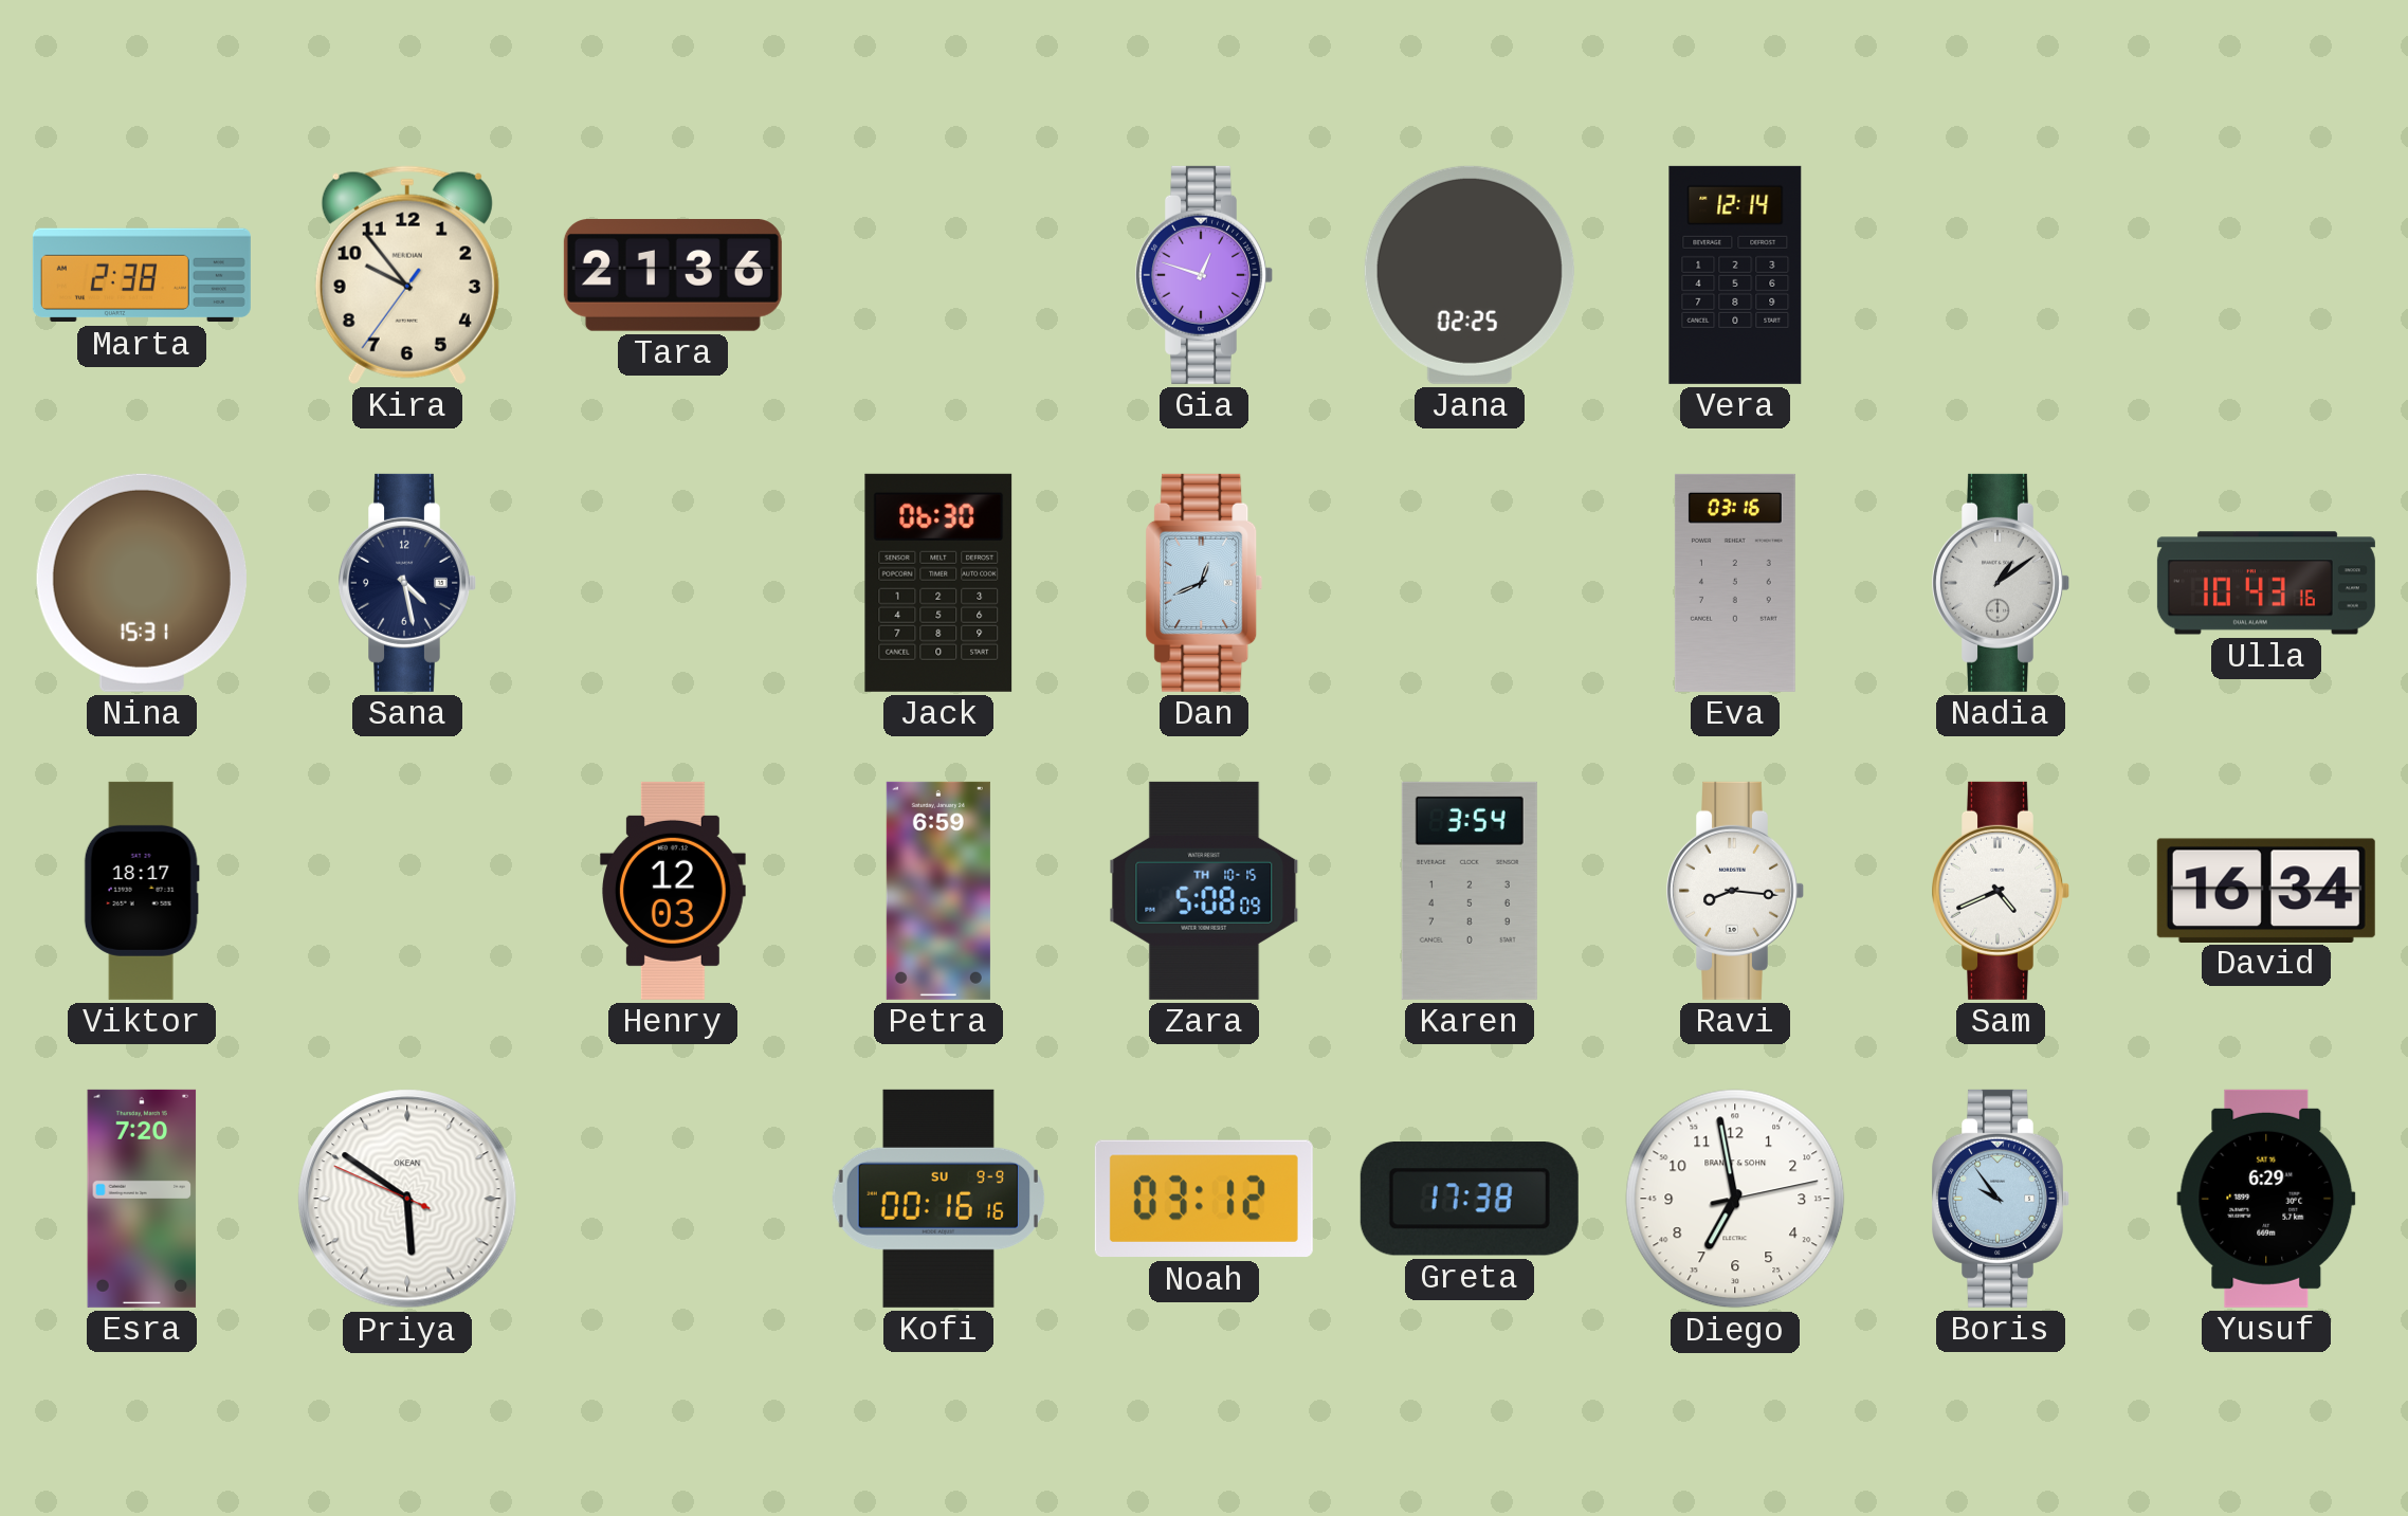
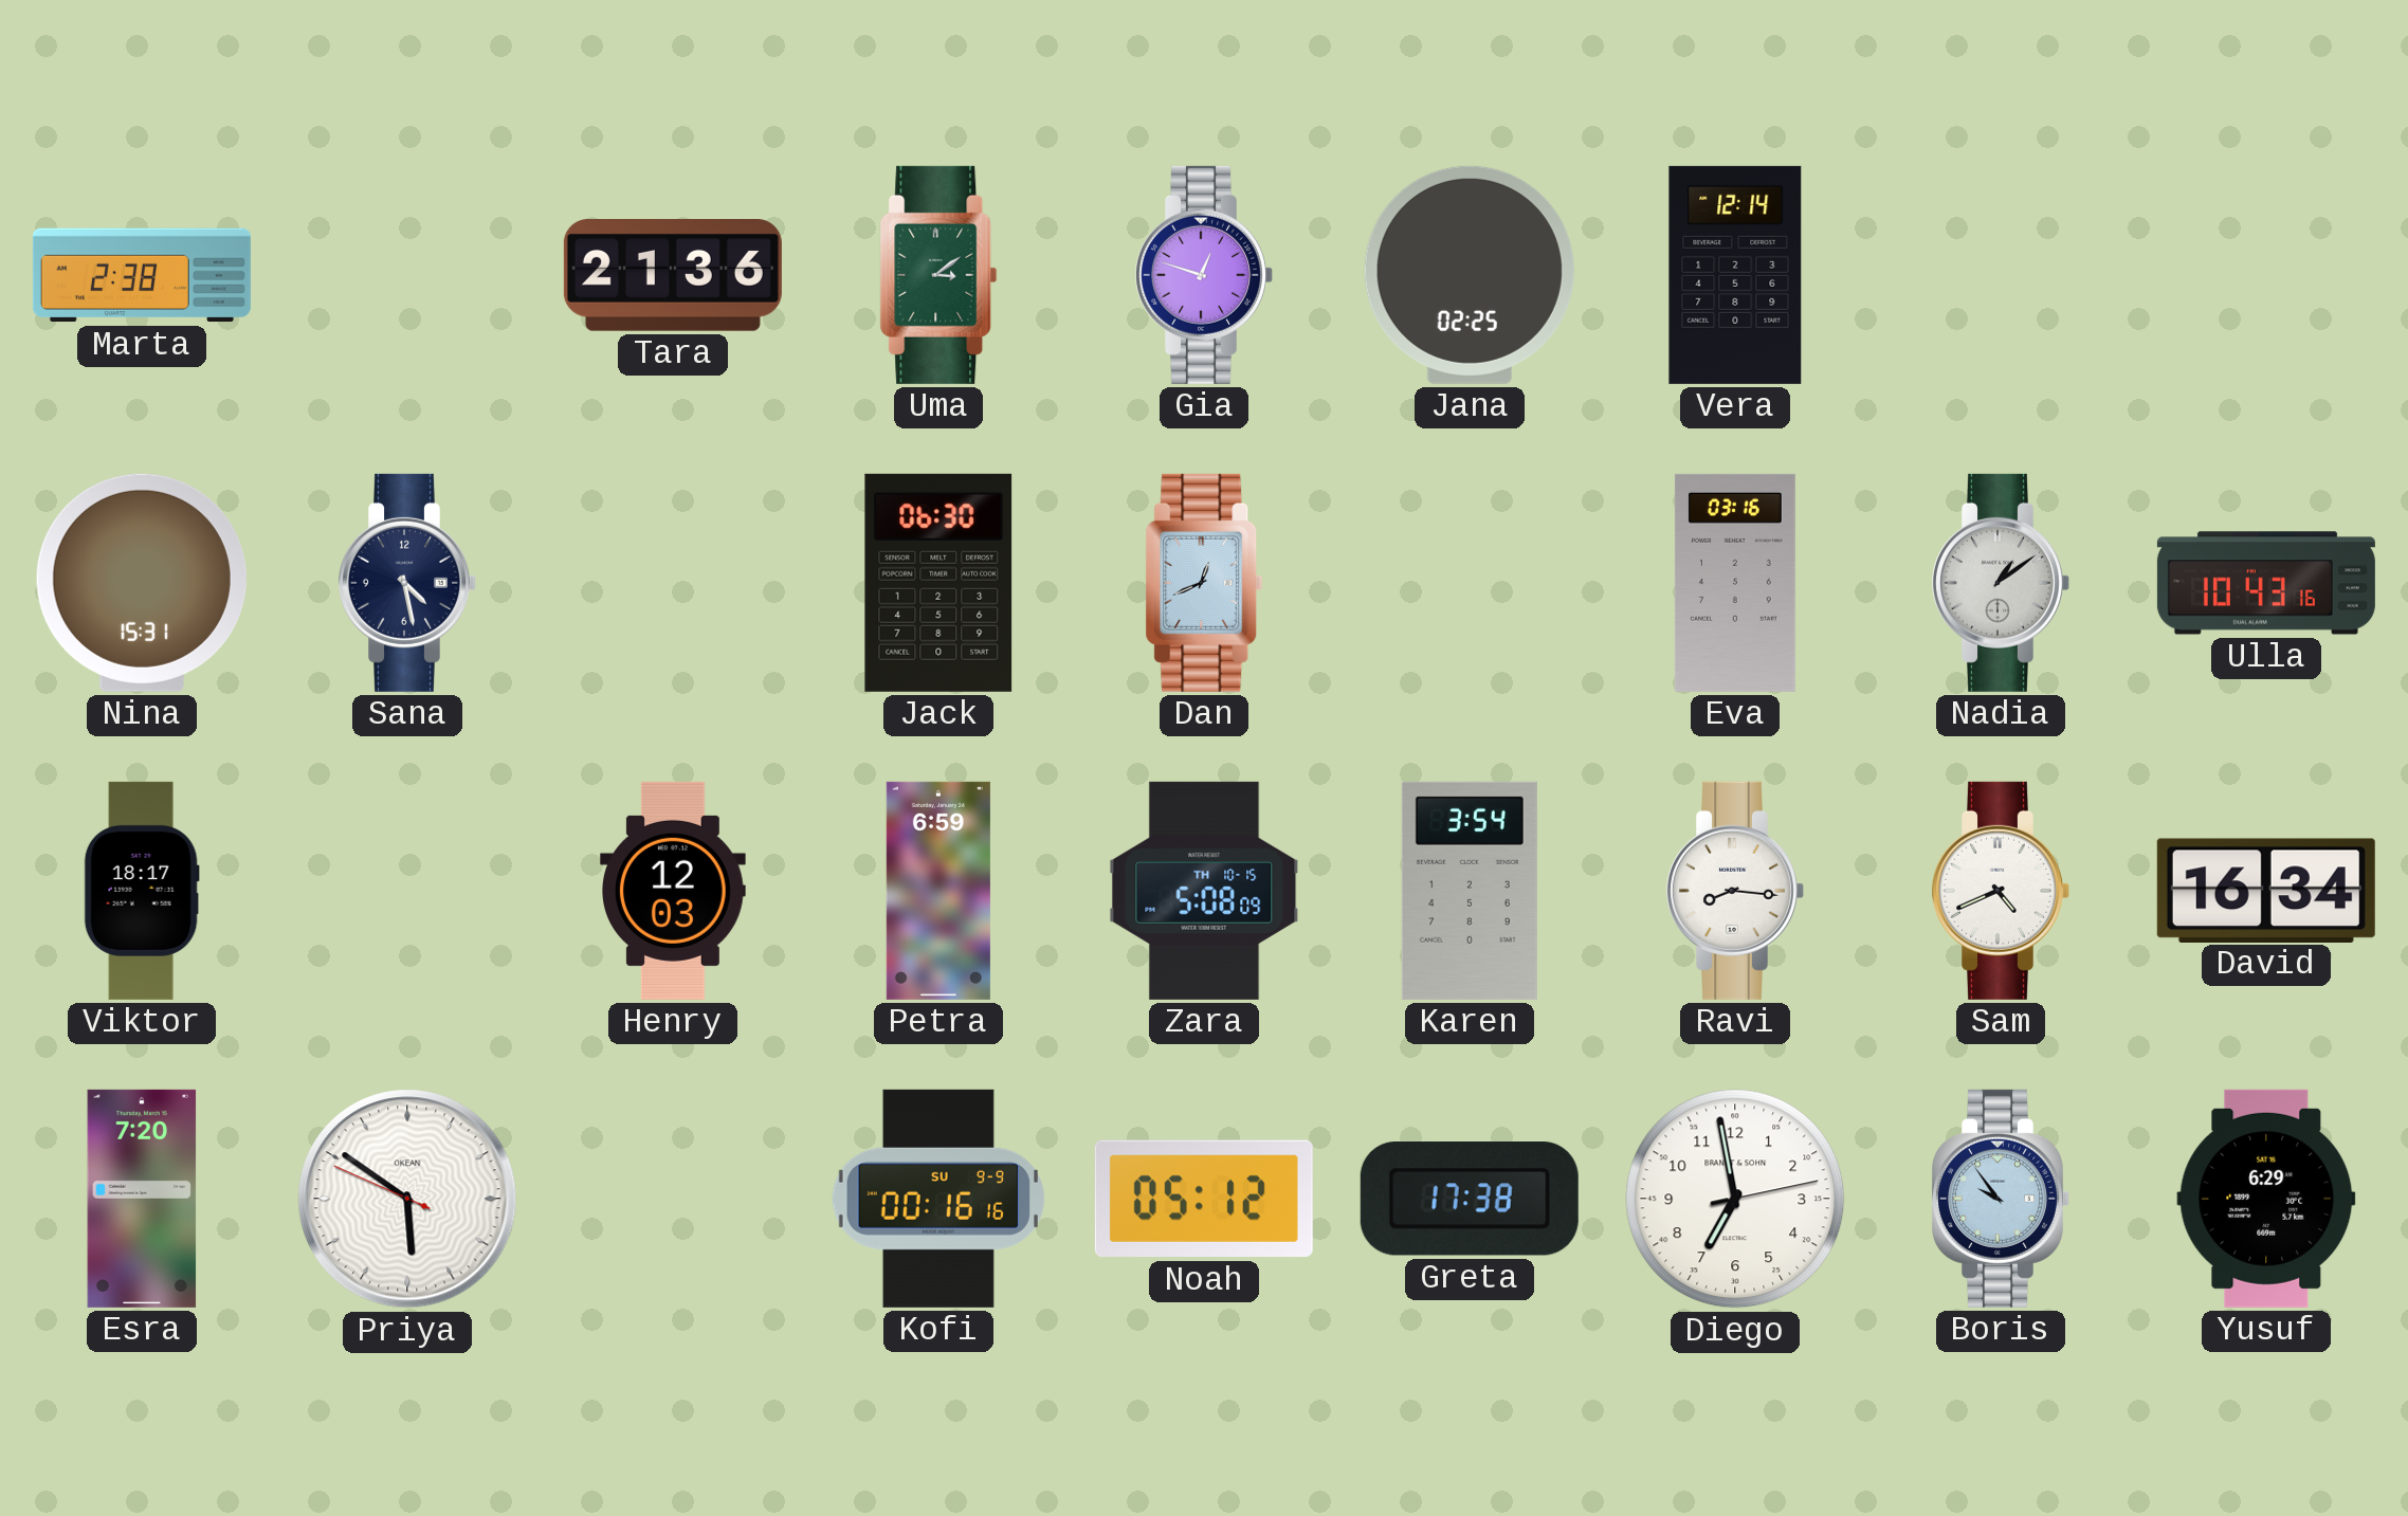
Kira: 9:53 -> none (407, 275)
Uma: none -> 3:09 (938, 275)
Noah: 03:12 -> 05:12 (1204, 1199)
